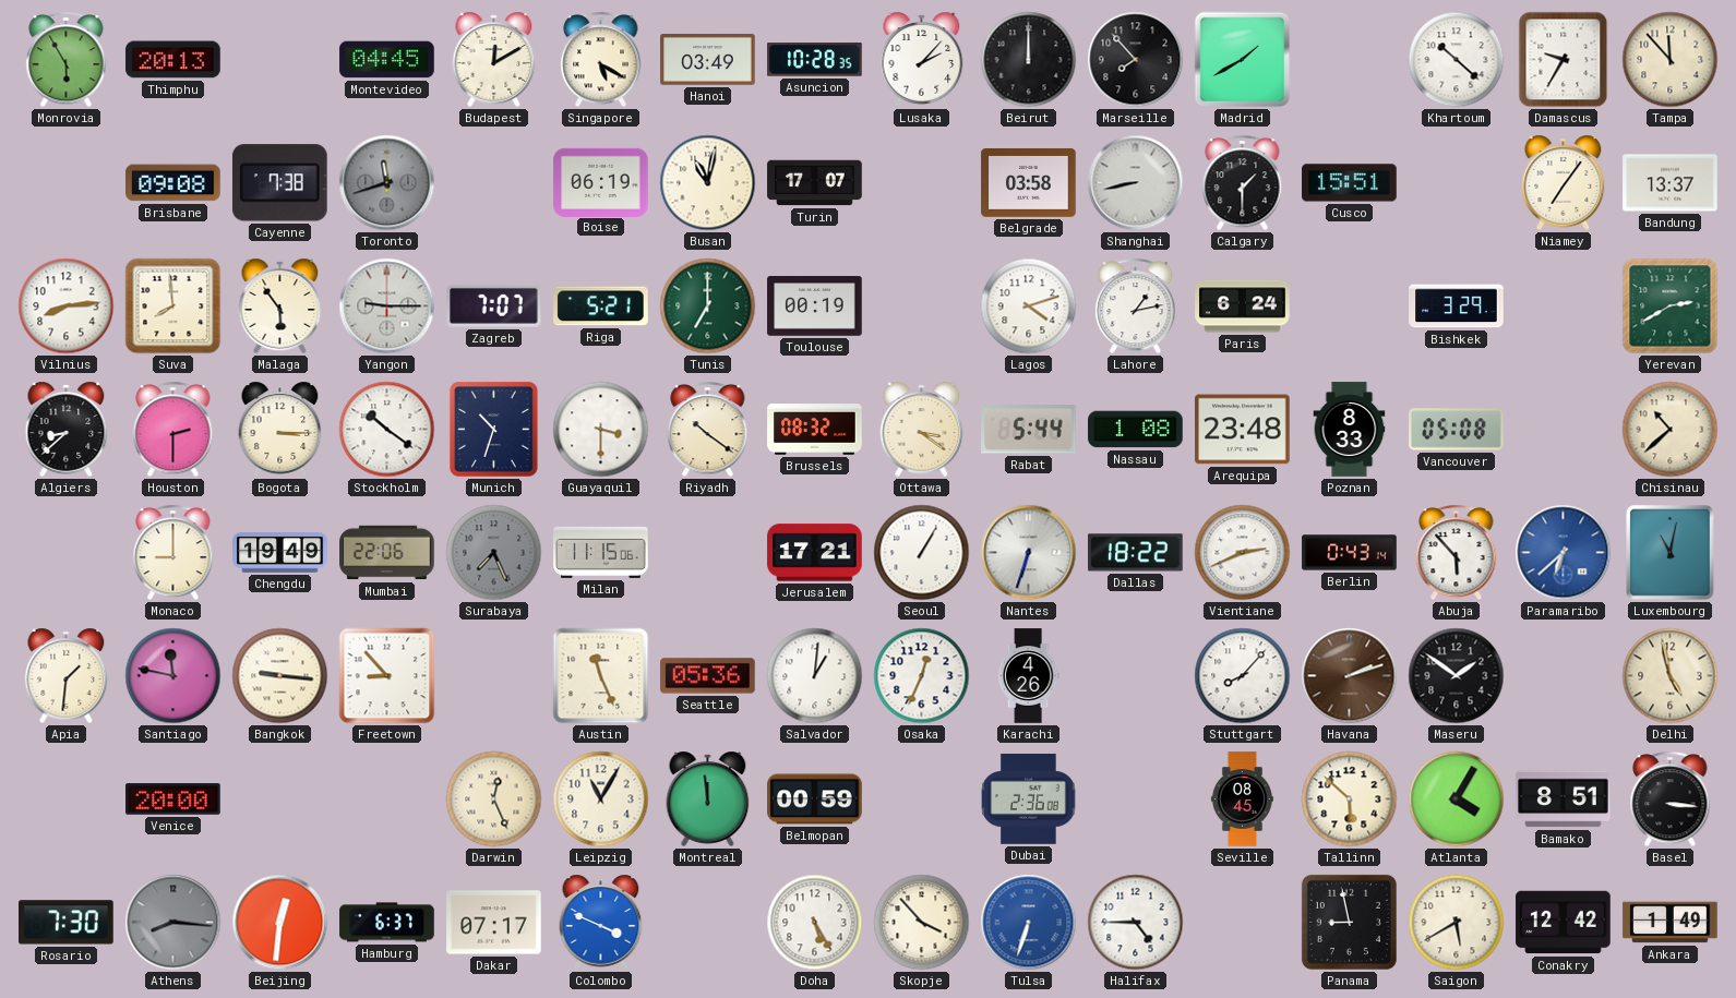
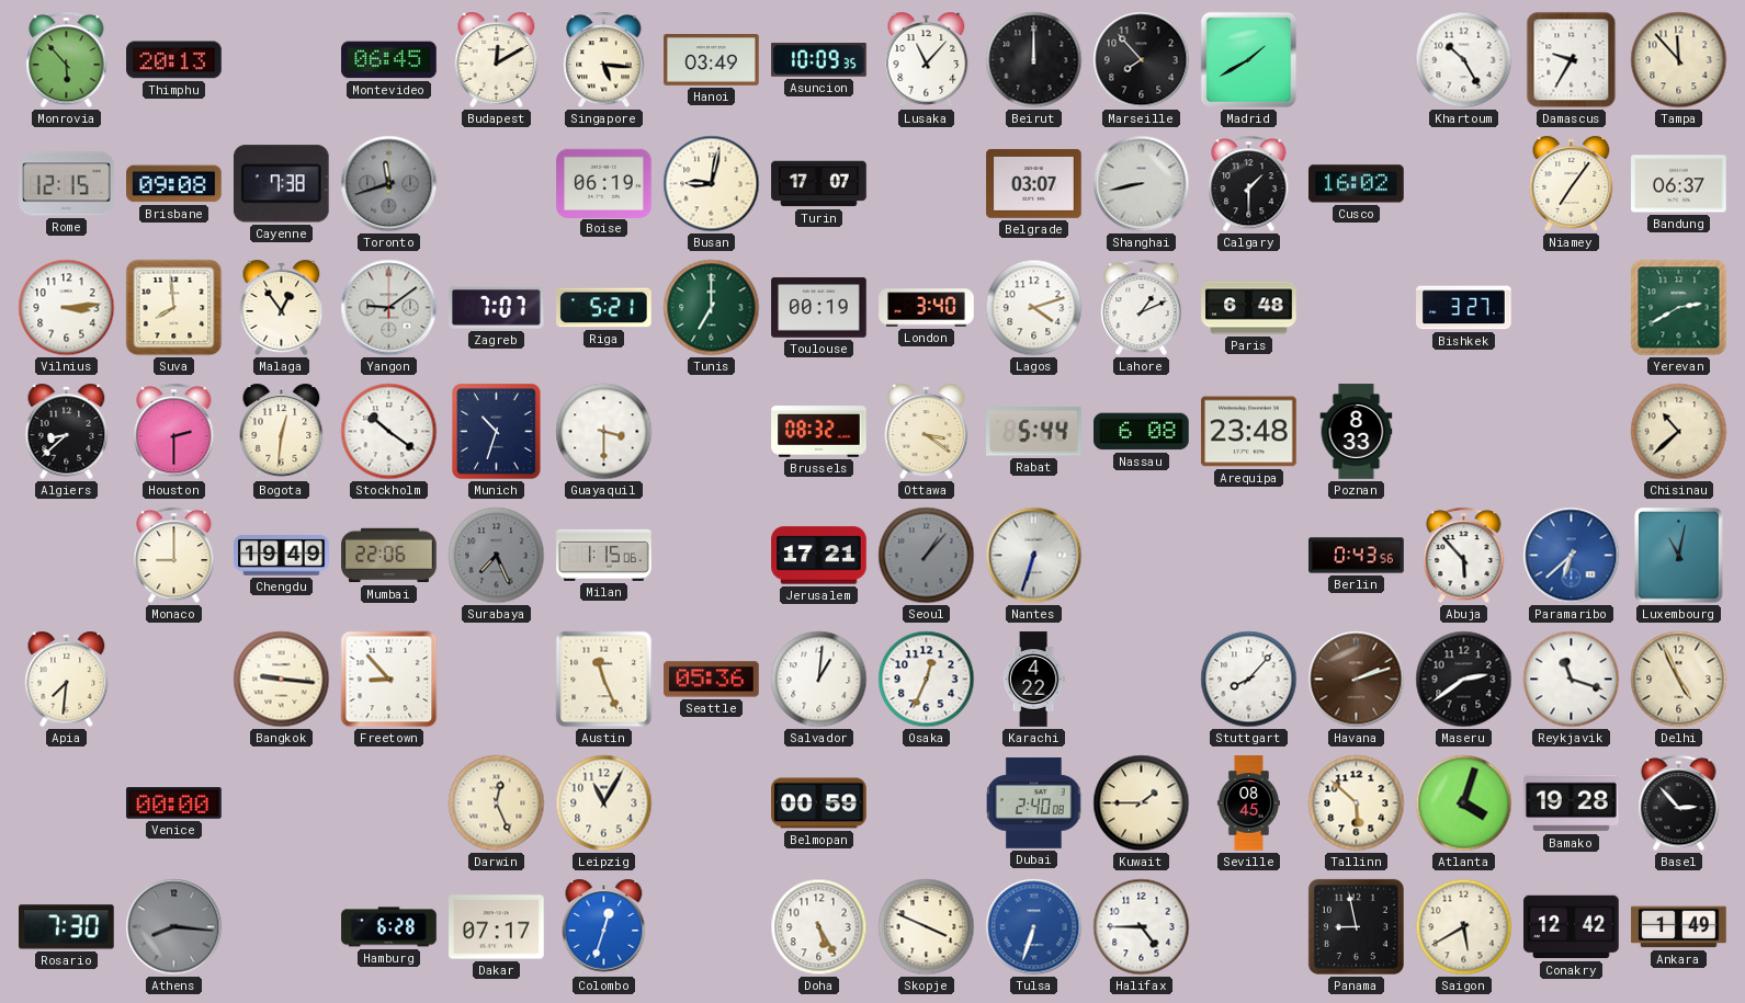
Monrovia: 5:55 -> 5:53 (67, 60)
Montevideo: 04:45 -> 06:45 (389, 60)
Singapore: 5:20 -> 5:16 (604, 60)
Asuncion: 10:28 -> 10:09 (819, 60)
Lusaka: 2:07 -> 11:07 (927, 59)
Khartoum: 10:22 -> 10:25 (1464, 60)
Rome: none -> 12:15 (67, 184)
Busan: 11:02 -> 9:02 (712, 184)
Belgrade: 03:58 -> 03:07 (1034, 183)
Cusco: 15:51 -> 16:02 (1357, 184)
Bandung: 13:37 -> 06:37 (1679, 184)
Vilnius: 8:14 -> 3:14 (67, 308)
Malaga: 5:54 -> 12:54 (282, 307)
Yangon: 9:15 -> 9:09 (389, 308)
London: none -> 3:40 (927, 308)
Lahore: 1:13 -> 1:11 (1142, 308)
Paris: 6:24 -> 6:48 (1249, 308)
Bishkek: 3:29 -> 3:27 (1464, 308)
Bogota: 3:15 -> 12:31 (282, 431)
Riyadh: 10:21 -> none (708, 430)
Nassau: 1:08 -> 6:08 (1142, 432)
Vancouver: 05:08 -> none (1457, 430)
Milan: 11:15 -> 1:15 (604, 555)
Seoul: 1:05 -> 1:07 (927, 556)
Seoul dial: white -> grey (927, 556)
Dallas: 18:22 -> none (1136, 553)
Vientiane: 2:41 -> none (1243, 553)
Berlin: 0:43:14 -> 0:43:56 (1357, 556)
Apia: 1:31 -> 7:31 (67, 679)
Santiago: 11:47 -> none (173, 676)
Karachi: 4:26 -> 4:22 (1033, 680)
Maseru: 1:51 -> 2:39 (1464, 680)
Reykjavik: none -> 11:18 (1572, 680)
Delhi: 4:58 -> 4:56 (1679, 680)
Venice: 20:00 -> 00:00 (174, 803)
Montreal: 11:59 -> none (708, 798)
Dubai: 2:36 -> 2:40 (1034, 803)
Kuwait: none -> 1:45 (1142, 803)
Atlanta: 4:05 -> 4:03 (1464, 803)
Bamako: 8:51 -> 19:28 (1572, 803)
Basel: 3:16 -> 2:53 (1679, 803)
Beijing: 12:31 -> none (280, 923)
Hamburg: 6:37 -> 6:28 (389, 927)
Colombo: 3:49 -> 12:33 (604, 926)
Skopje: 3:53 -> 3:49 (927, 927)
